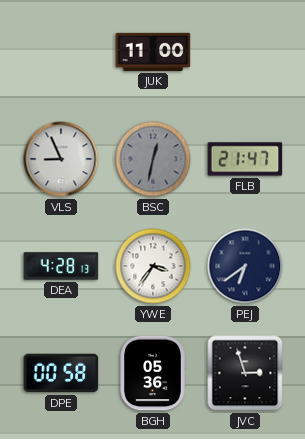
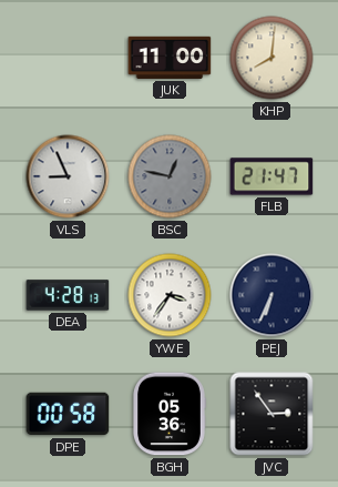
KHP: none -> 8:01 (272, 58)
BSC: 12:32 -> 12:47 (170, 176)
PEJ: 6:39 -> 6:34 (272, 295)
JVC: 2:57 -> 2:54 (272, 414)
